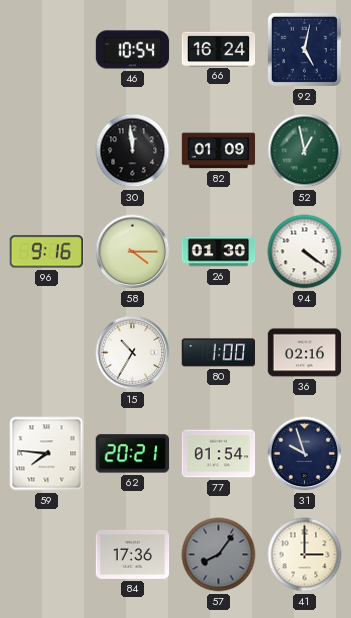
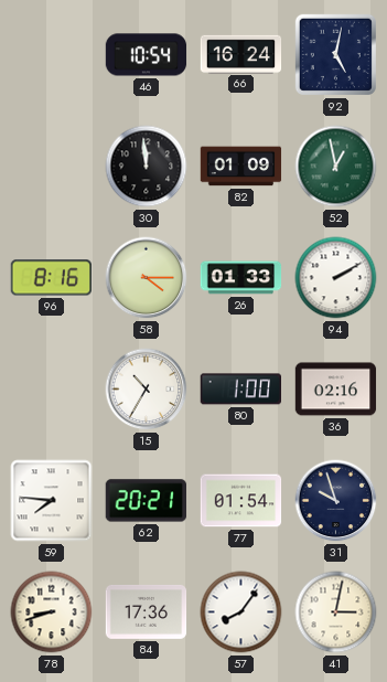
96: 9:16 -> 8:16 (51, 278)
26: 01:30 -> 01:33 (241, 278)
94: 4:21 -> 2:10 (336, 278)
78: none -> 8:42 (52, 612)
57 dial: grey -> white (241, 612)
41: 3:00 -> 3:02 (336, 612)
